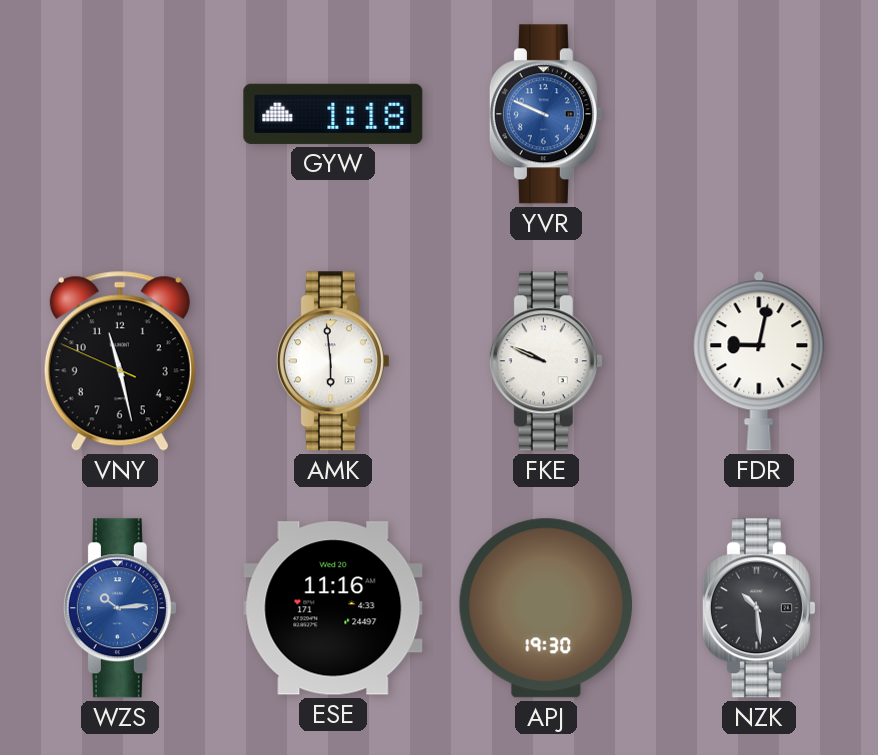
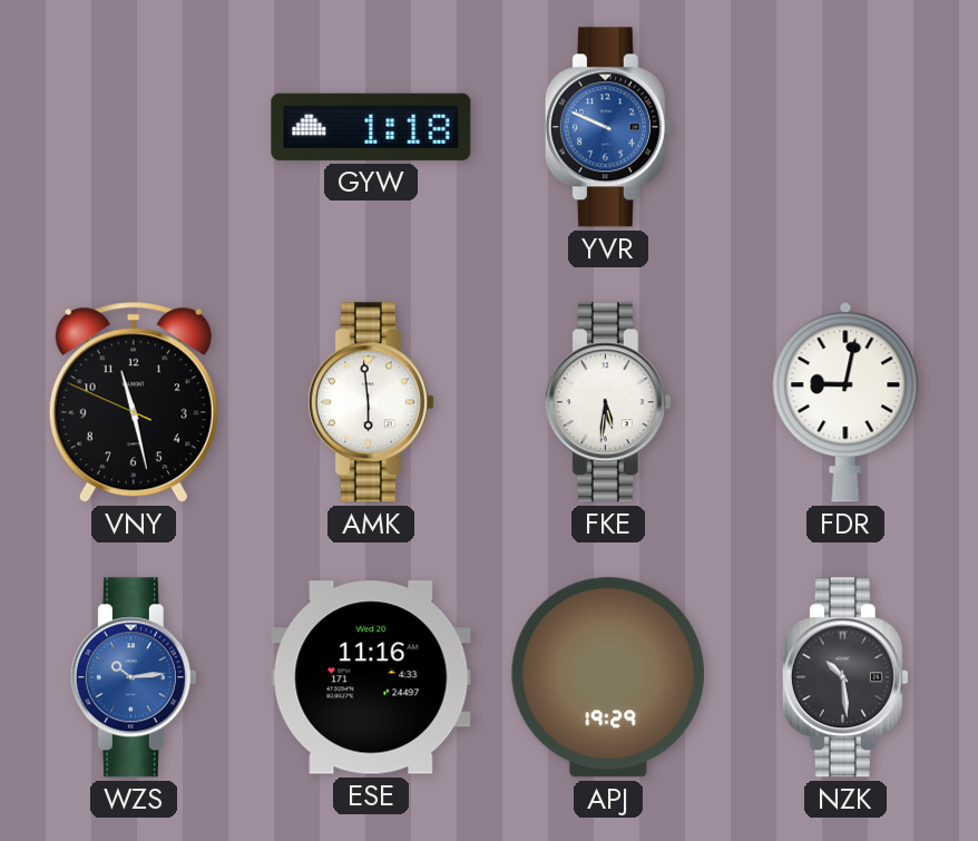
FKE: 9:49 -> 5:31 (608, 402)
APJ: 19:30 -> 19:29 (608, 677)
